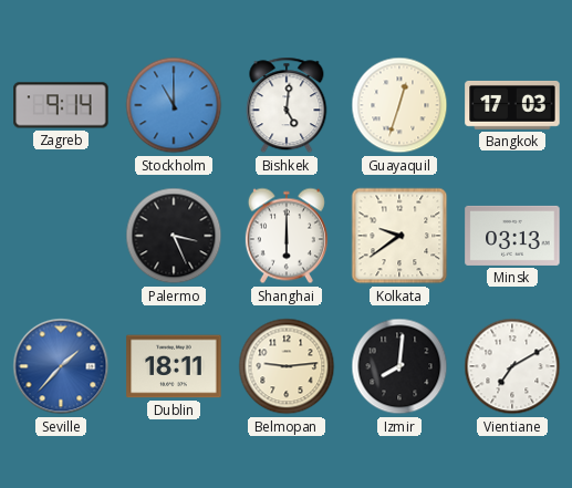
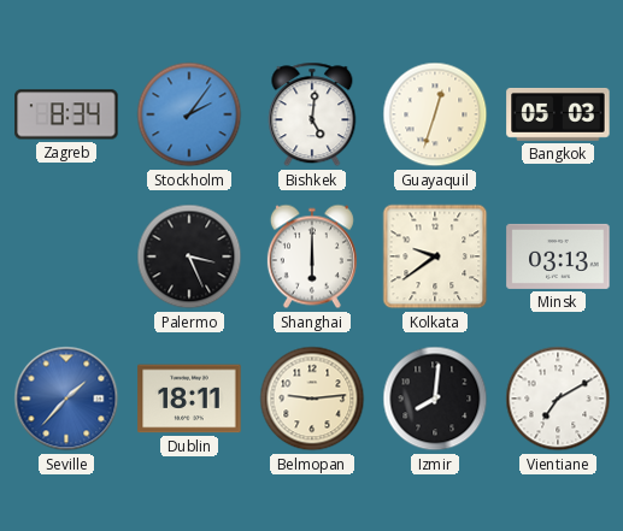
Zagreb: 9:14 -> 8:34 (66, 114)
Stockholm: 11:00 -> 2:06 (189, 114)
Bangkok: 17:03 -> 05:03 (558, 114)
